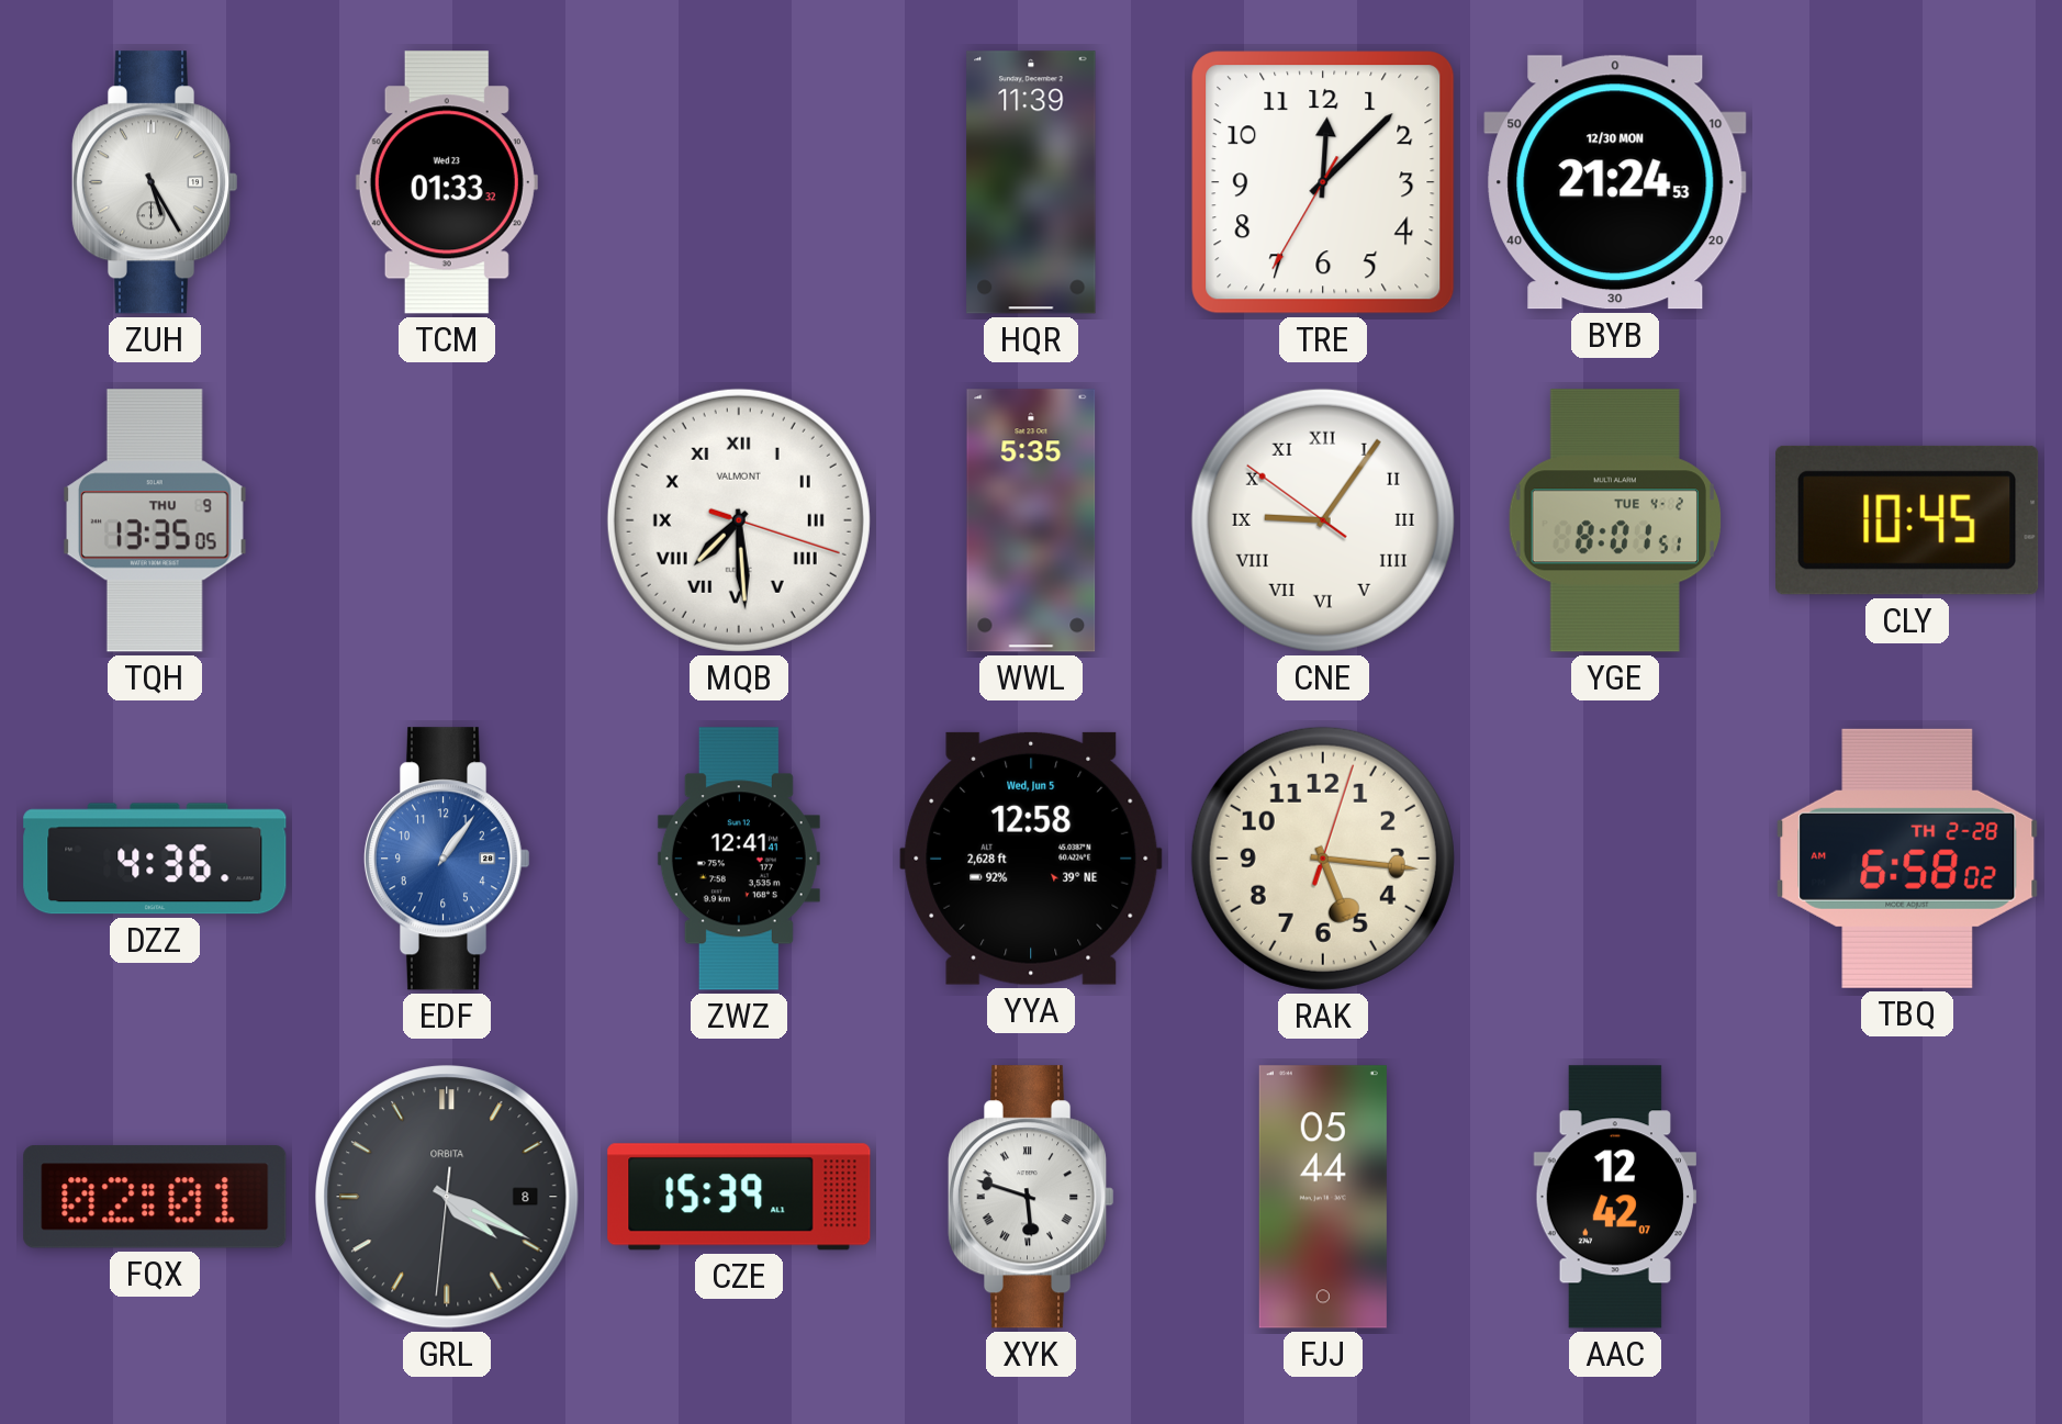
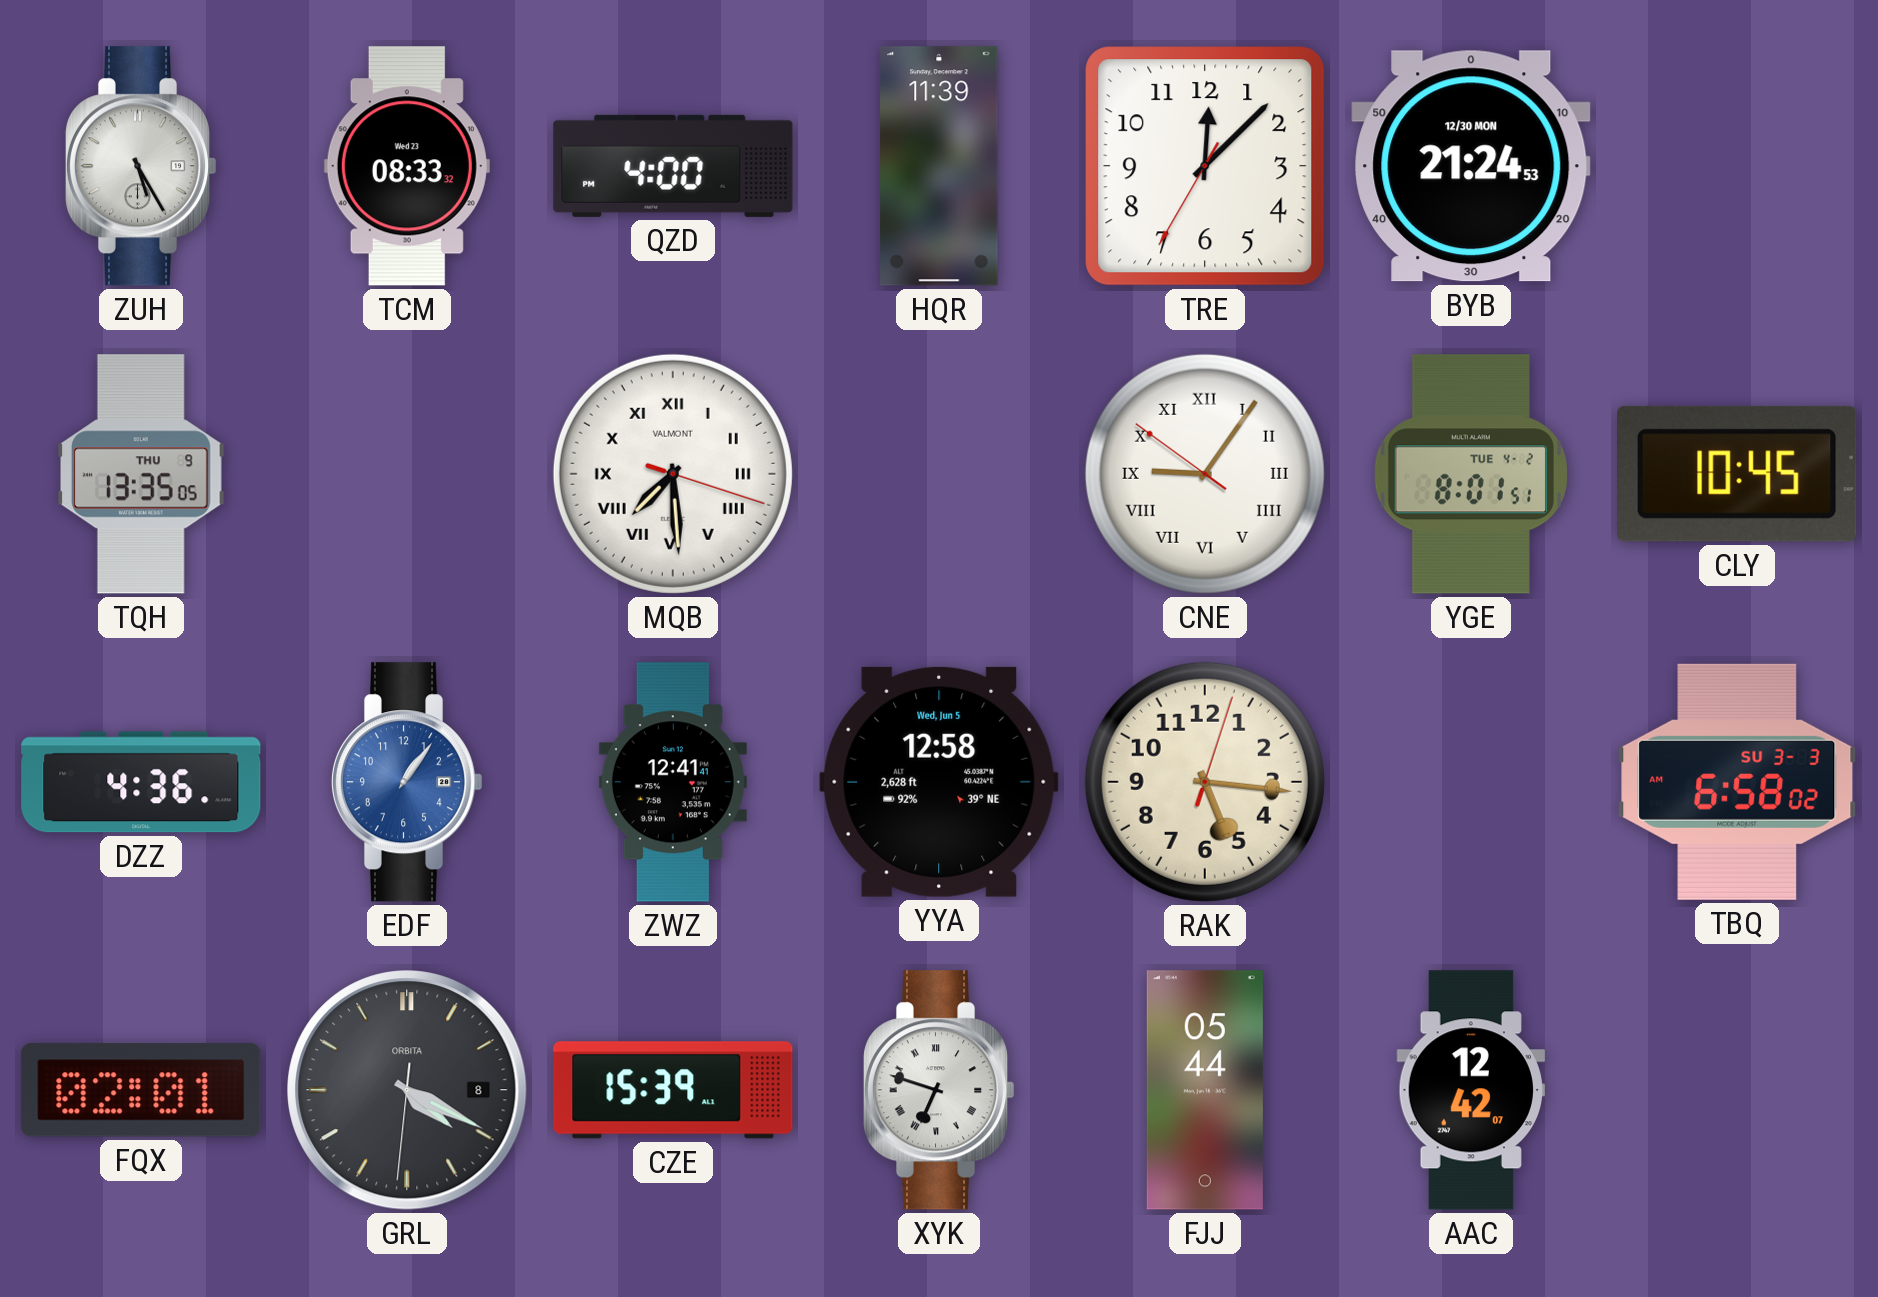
TCM: 01:33 -> 08:33 (407, 166)
QZD: none -> 4:00 (673, 166)
WWL: 5:35 -> none (1031, 520)
TBQ date: TH 2-28 -> SU 3-3 (1737, 782)
XYK: 5:48 -> 6:48 (939, 1090)
